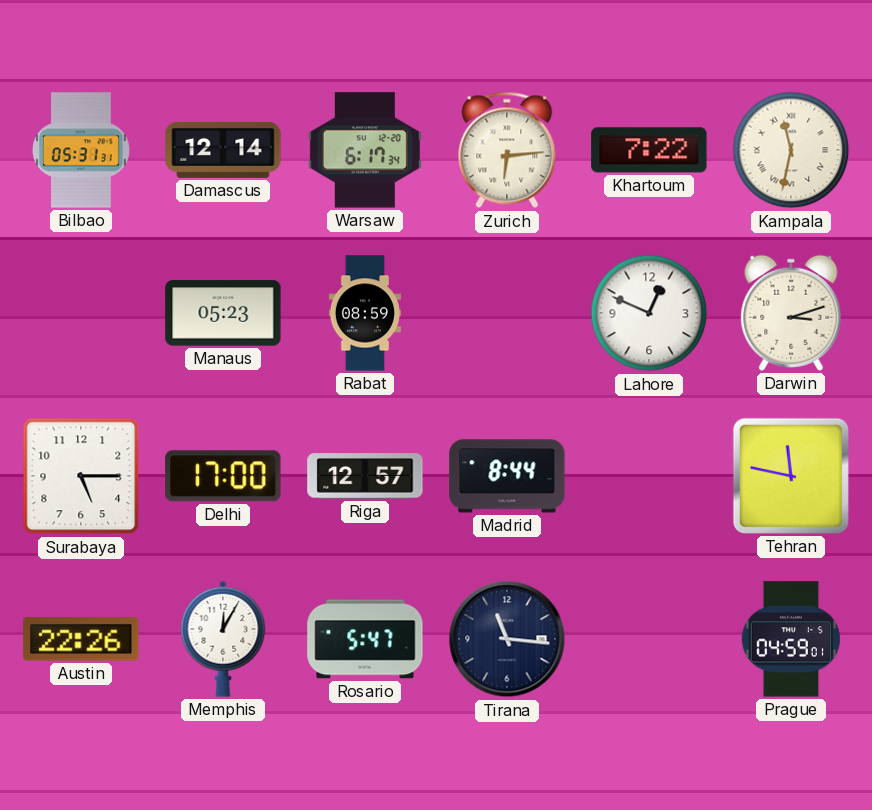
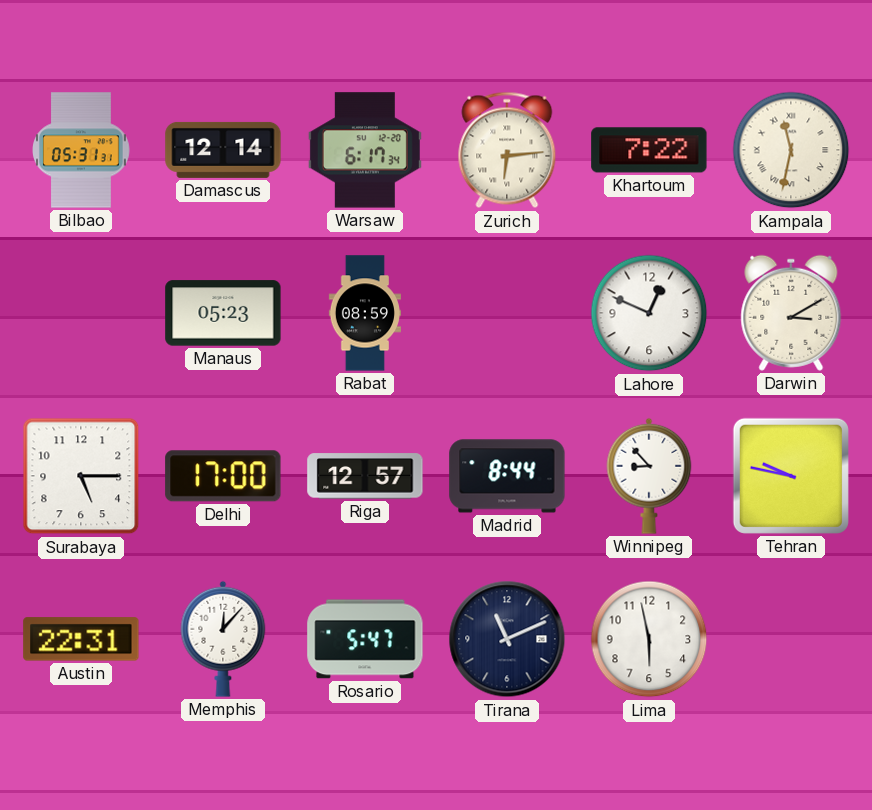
Darwin: 3:12 -> 3:10 (791, 313)
Winnipeg: none -> 8:53 (649, 476)
Tehran: 11:47 -> 9:47 (791, 476)
Austin: 22:26 -> 22:31 (81, 639)
Memphis: 12:05 -> 12:07 (223, 639)
Tirana: 11:16 -> 11:11 (507, 639)
Lima: none -> 5:58 (649, 639)
Prague: 04:59 -> none (791, 639)
